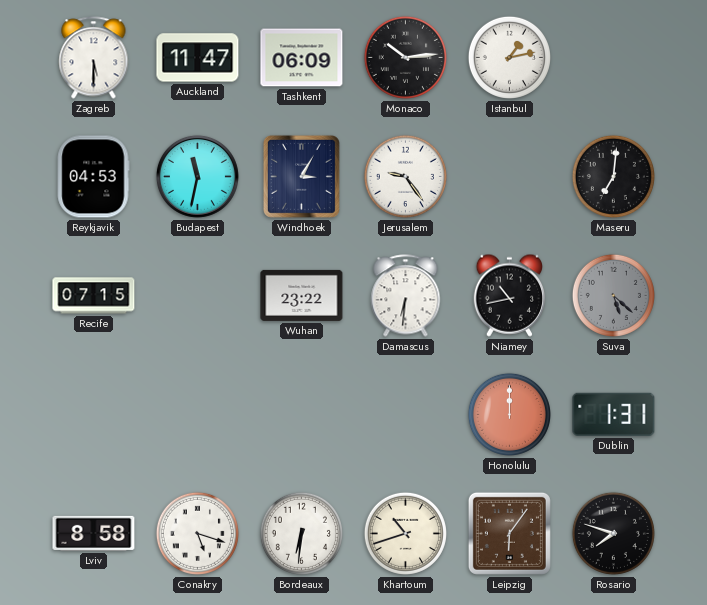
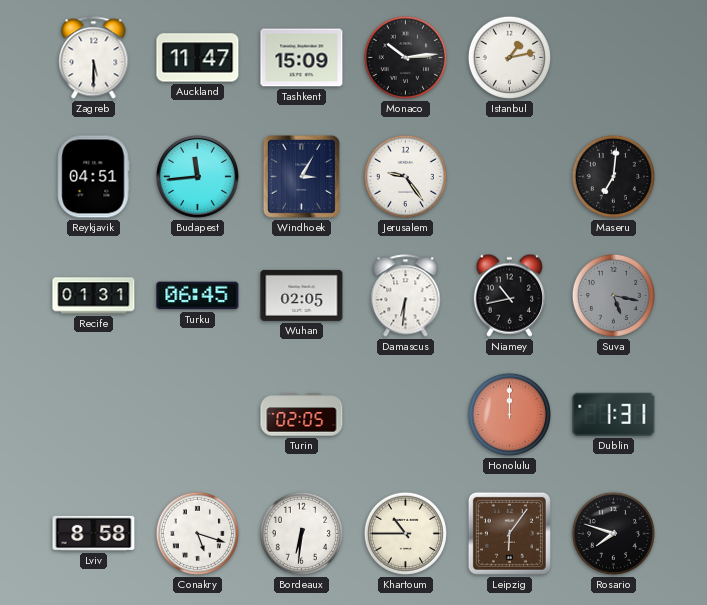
Tashkent: 06:09 -> 15:09 (302, 58)
Reykjavik: 04:53 -> 04:51 (93, 177)
Budapest: 11:32 -> 11:44 (197, 176)
Recife: 07:15 -> 01:31 (94, 296)
Turku: none -> 06:45 (198, 296)
Wuhan: 23:22 -> 02:05 (302, 295)
Suva: 5:22 -> 5:17 (613, 295)
Turin: none -> 02:05 (302, 415)
Khartoum: 10:42 -> 10:45 (405, 533)
